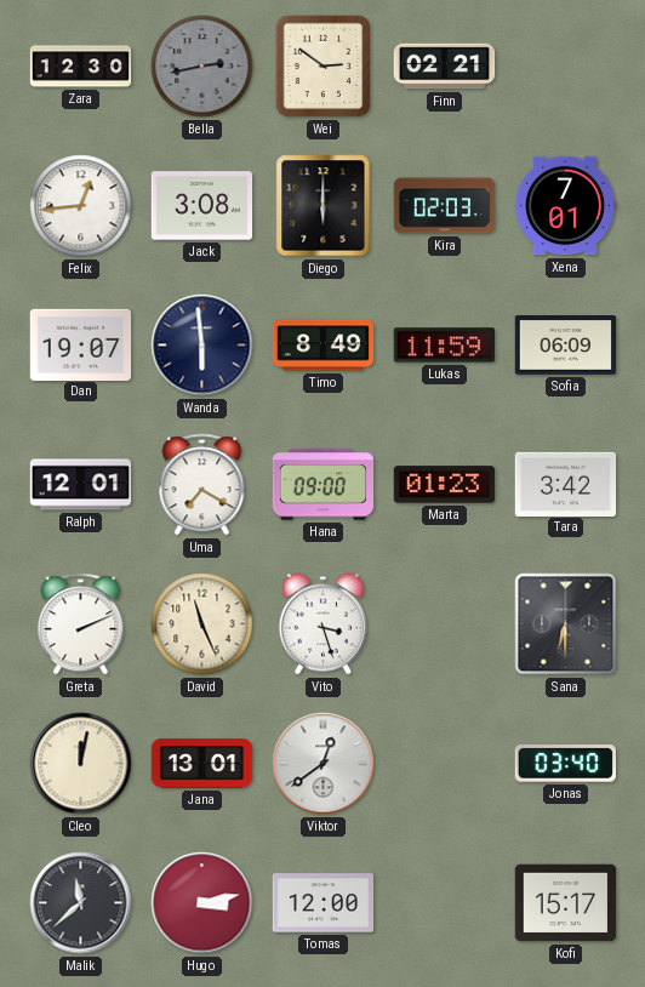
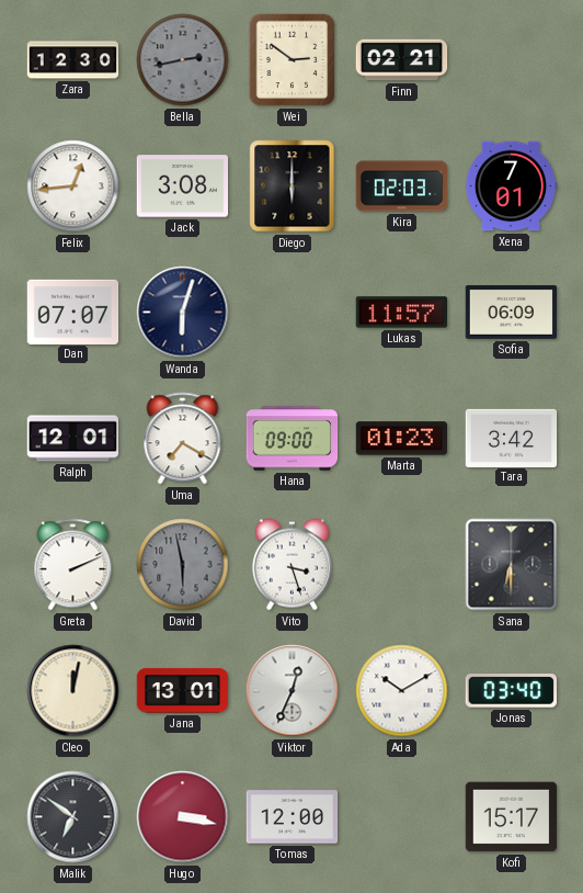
Dan: 19:07 -> 07:07 (73, 312)
Wanda: 5:59 -> 6:03 (183, 313)
Timo: 8:49 -> none (324, 346)
Lukas: 11:59 -> 11:57 (401, 313)
David: 11:26 -> 5:58 (183, 565)
David dial: cream -> grey (183, 565)
Viktor: 12:39 -> 12:34 (293, 691)
Ada: none -> 10:10 (402, 691)
Malik: 11:38 -> 6:51 (73, 817)
Hugo: 3:13 -> 3:17 (183, 817)
